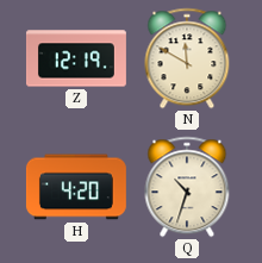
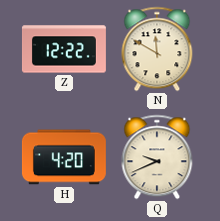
Z: 12:19 -> 12:22 (64, 49)
Q: 10:33 -> 9:41 (157, 157)
